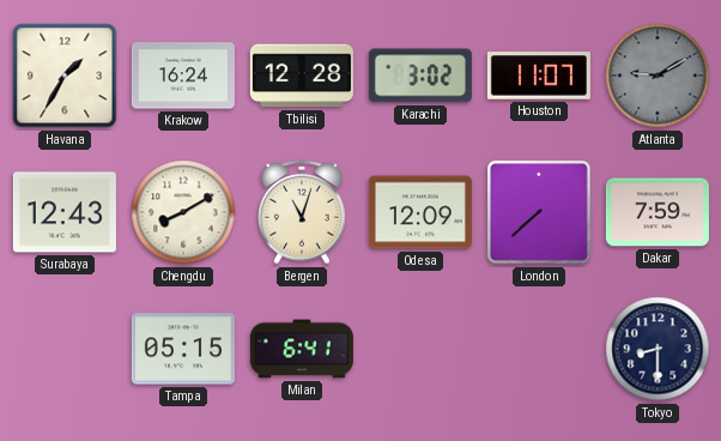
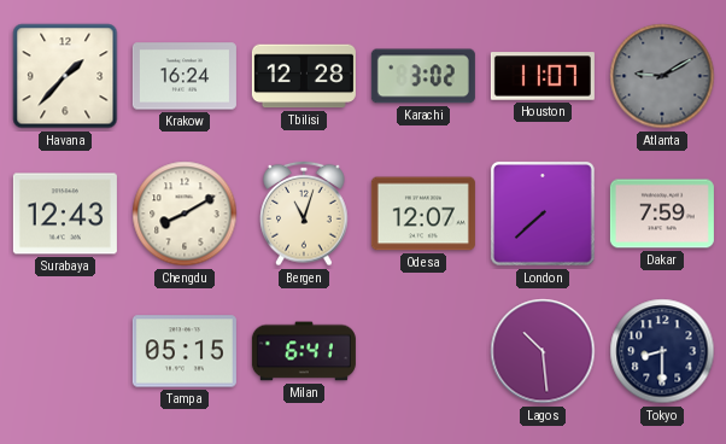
Havana: 1:35 -> 1:37 (65, 76)
Odesa: 12:09 -> 12:07 (423, 214)
Lagos: none -> 10:29 (543, 351)
